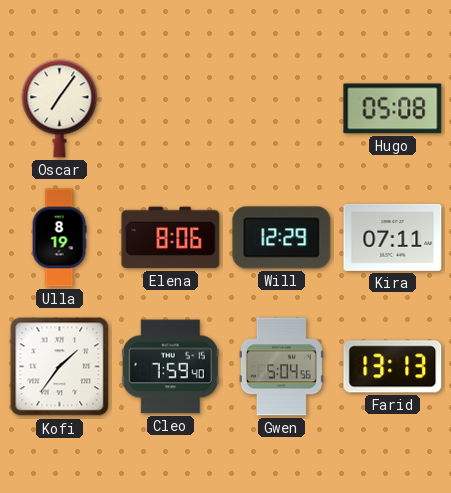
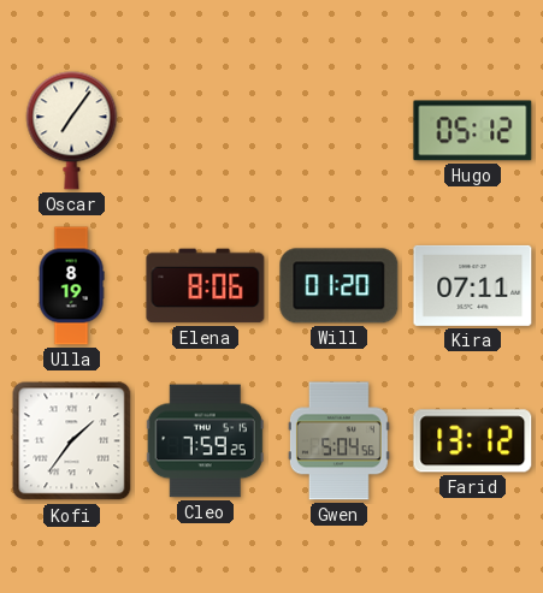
Hugo: 05:08 -> 05:12 (473, 131)
Will: 12:29 -> 01:20 (340, 286)
Cleo: 7:59:40 -> 7:59:25 (205, 441)
Farid: 13:13 -> 13:12 (473, 441)
